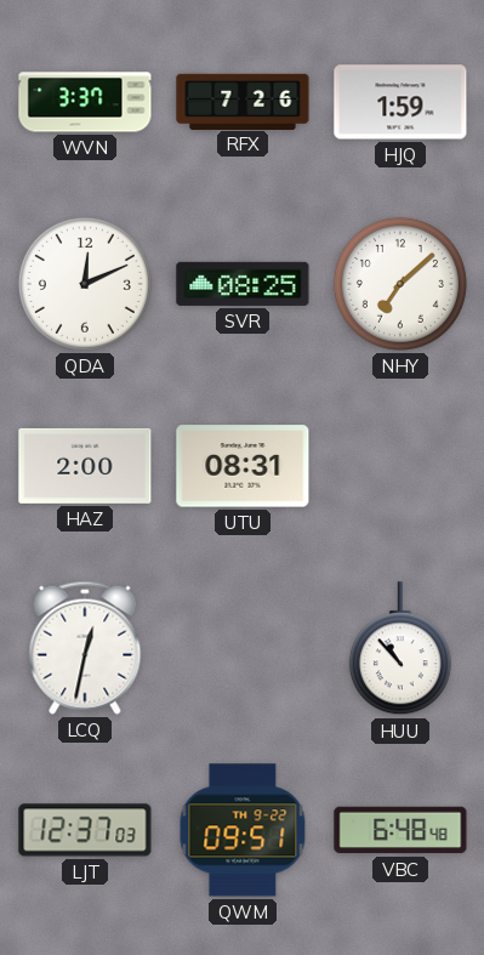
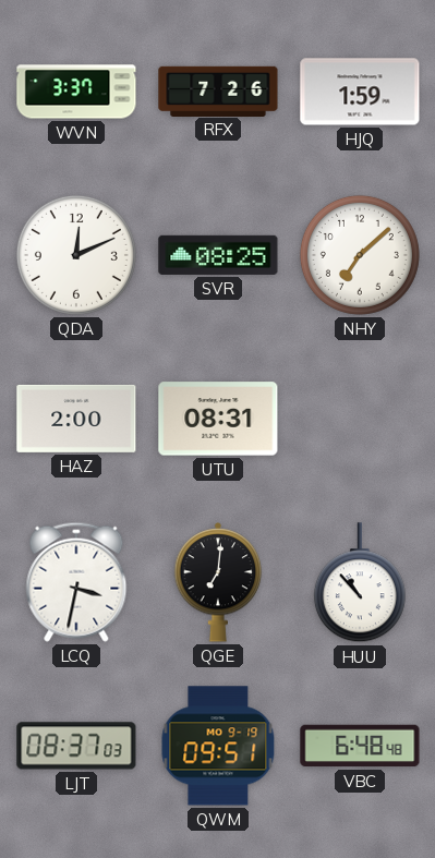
LCQ: 12:32 -> 3:32 (76, 582)
QGE: none -> 7:01 (218, 583)
LJT: 12:37 -> 08:37 (76, 746)
QWM date: TH 9-22 -> MO 9-19 (218, 746)
